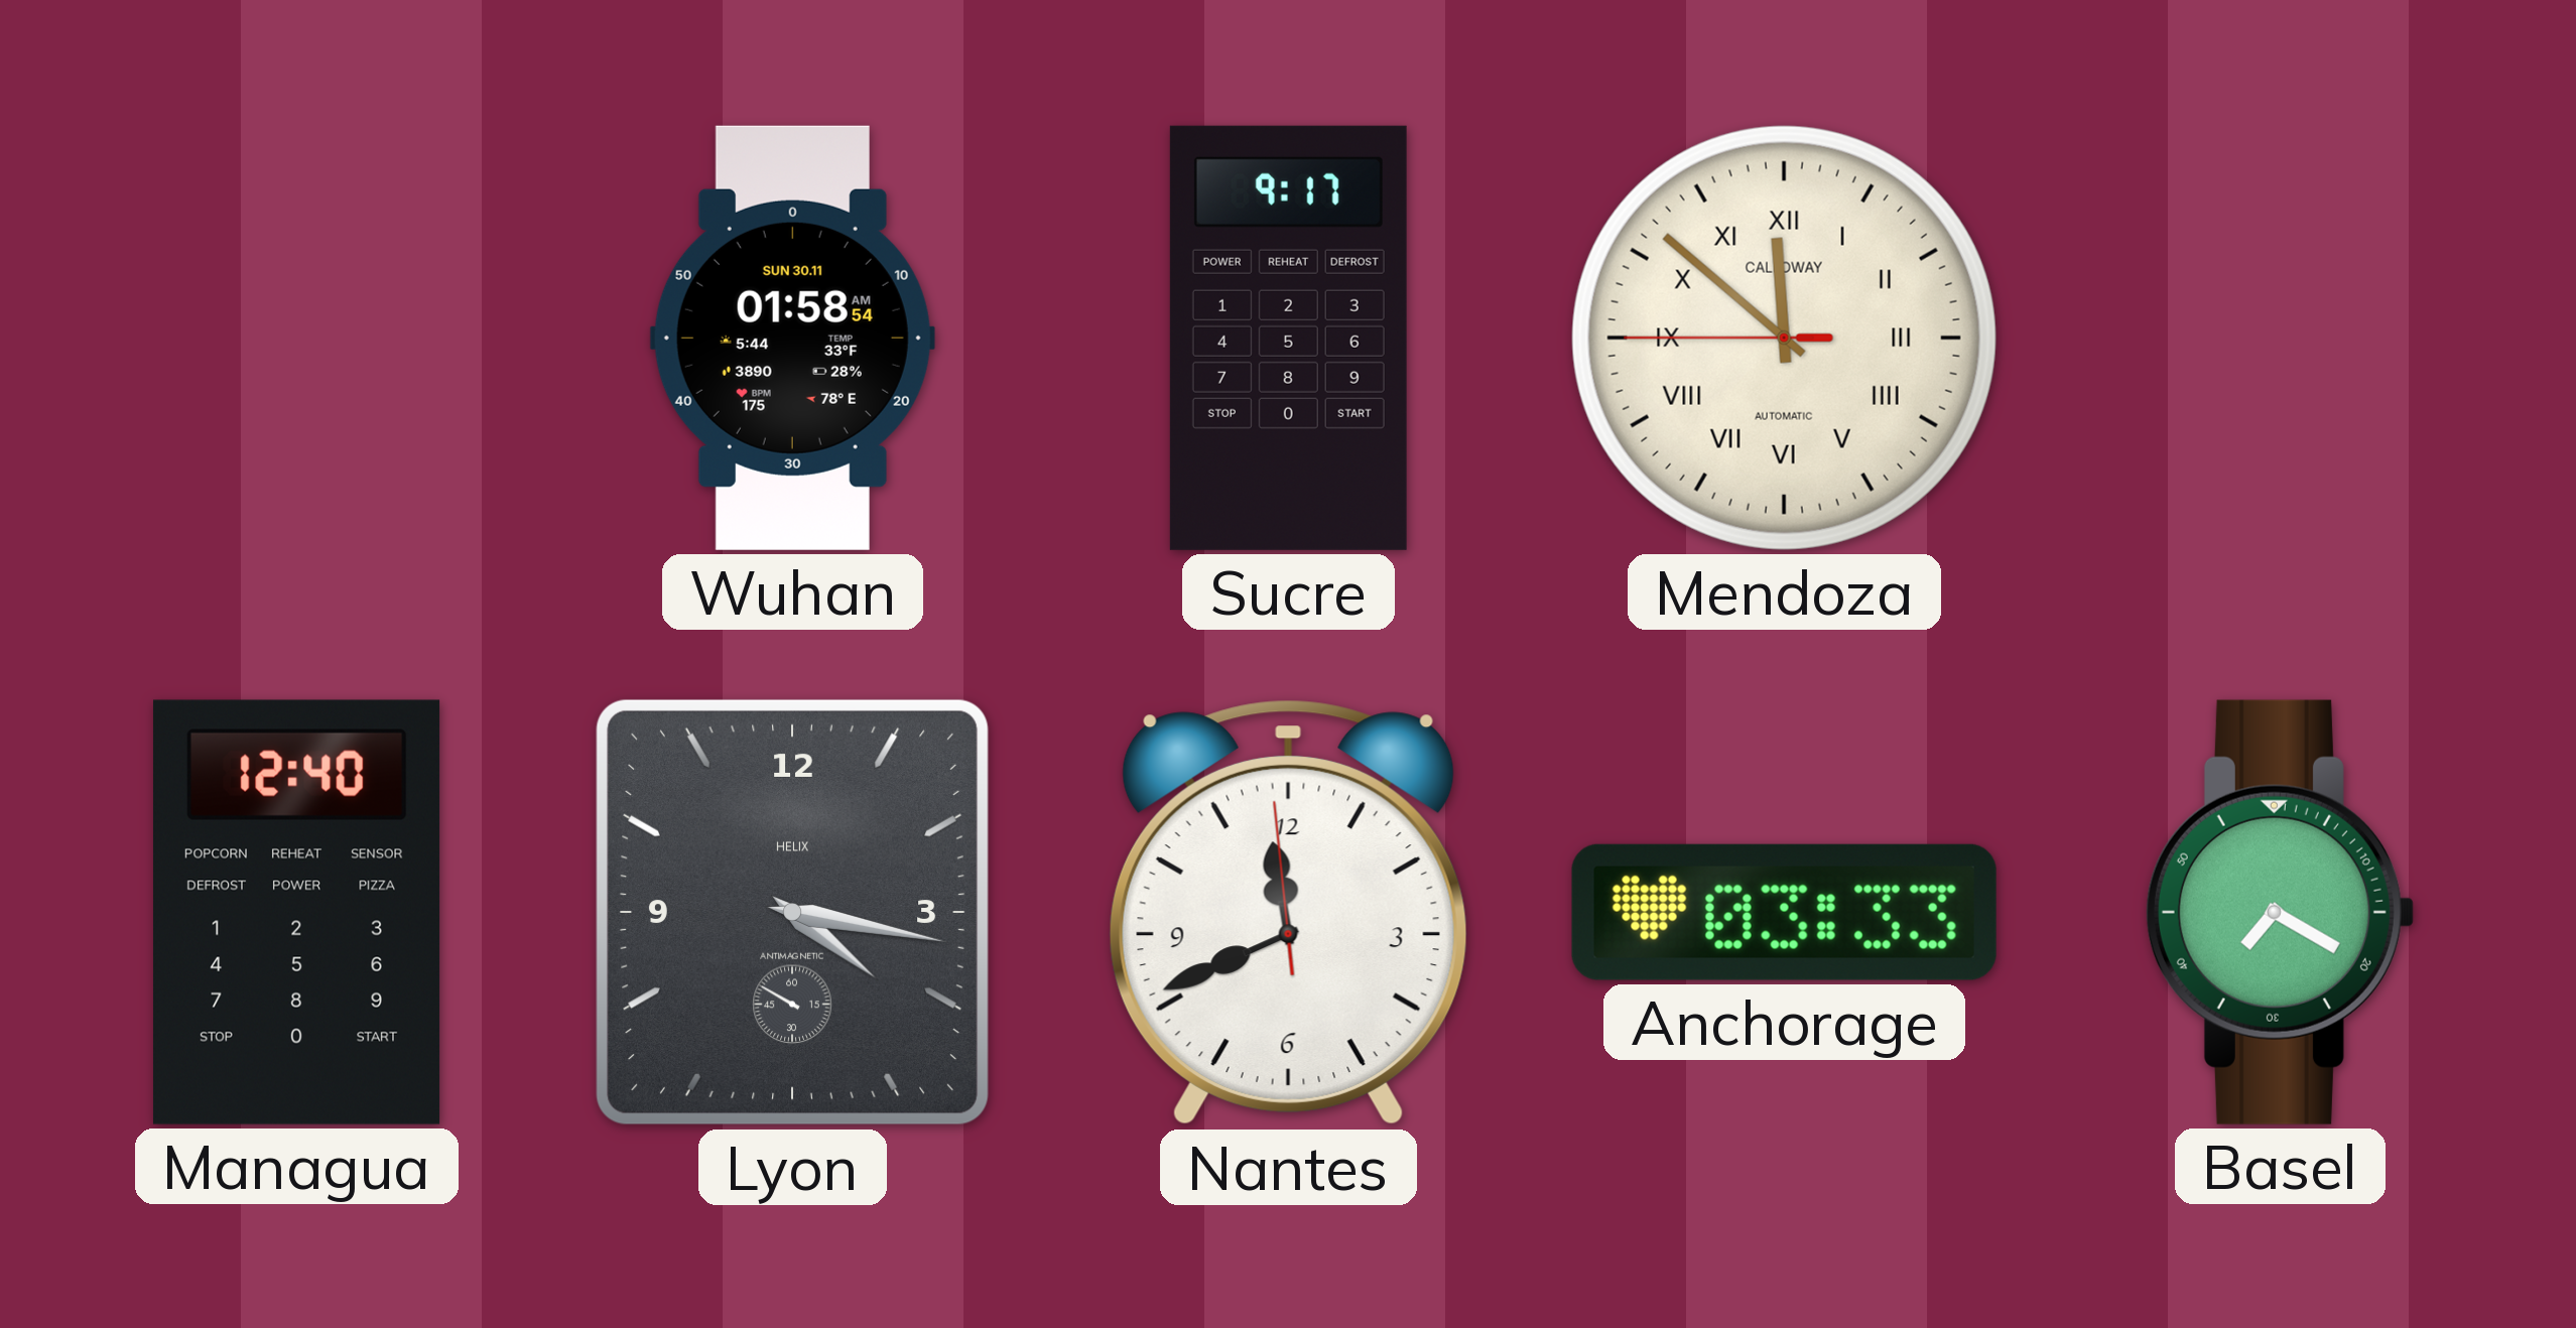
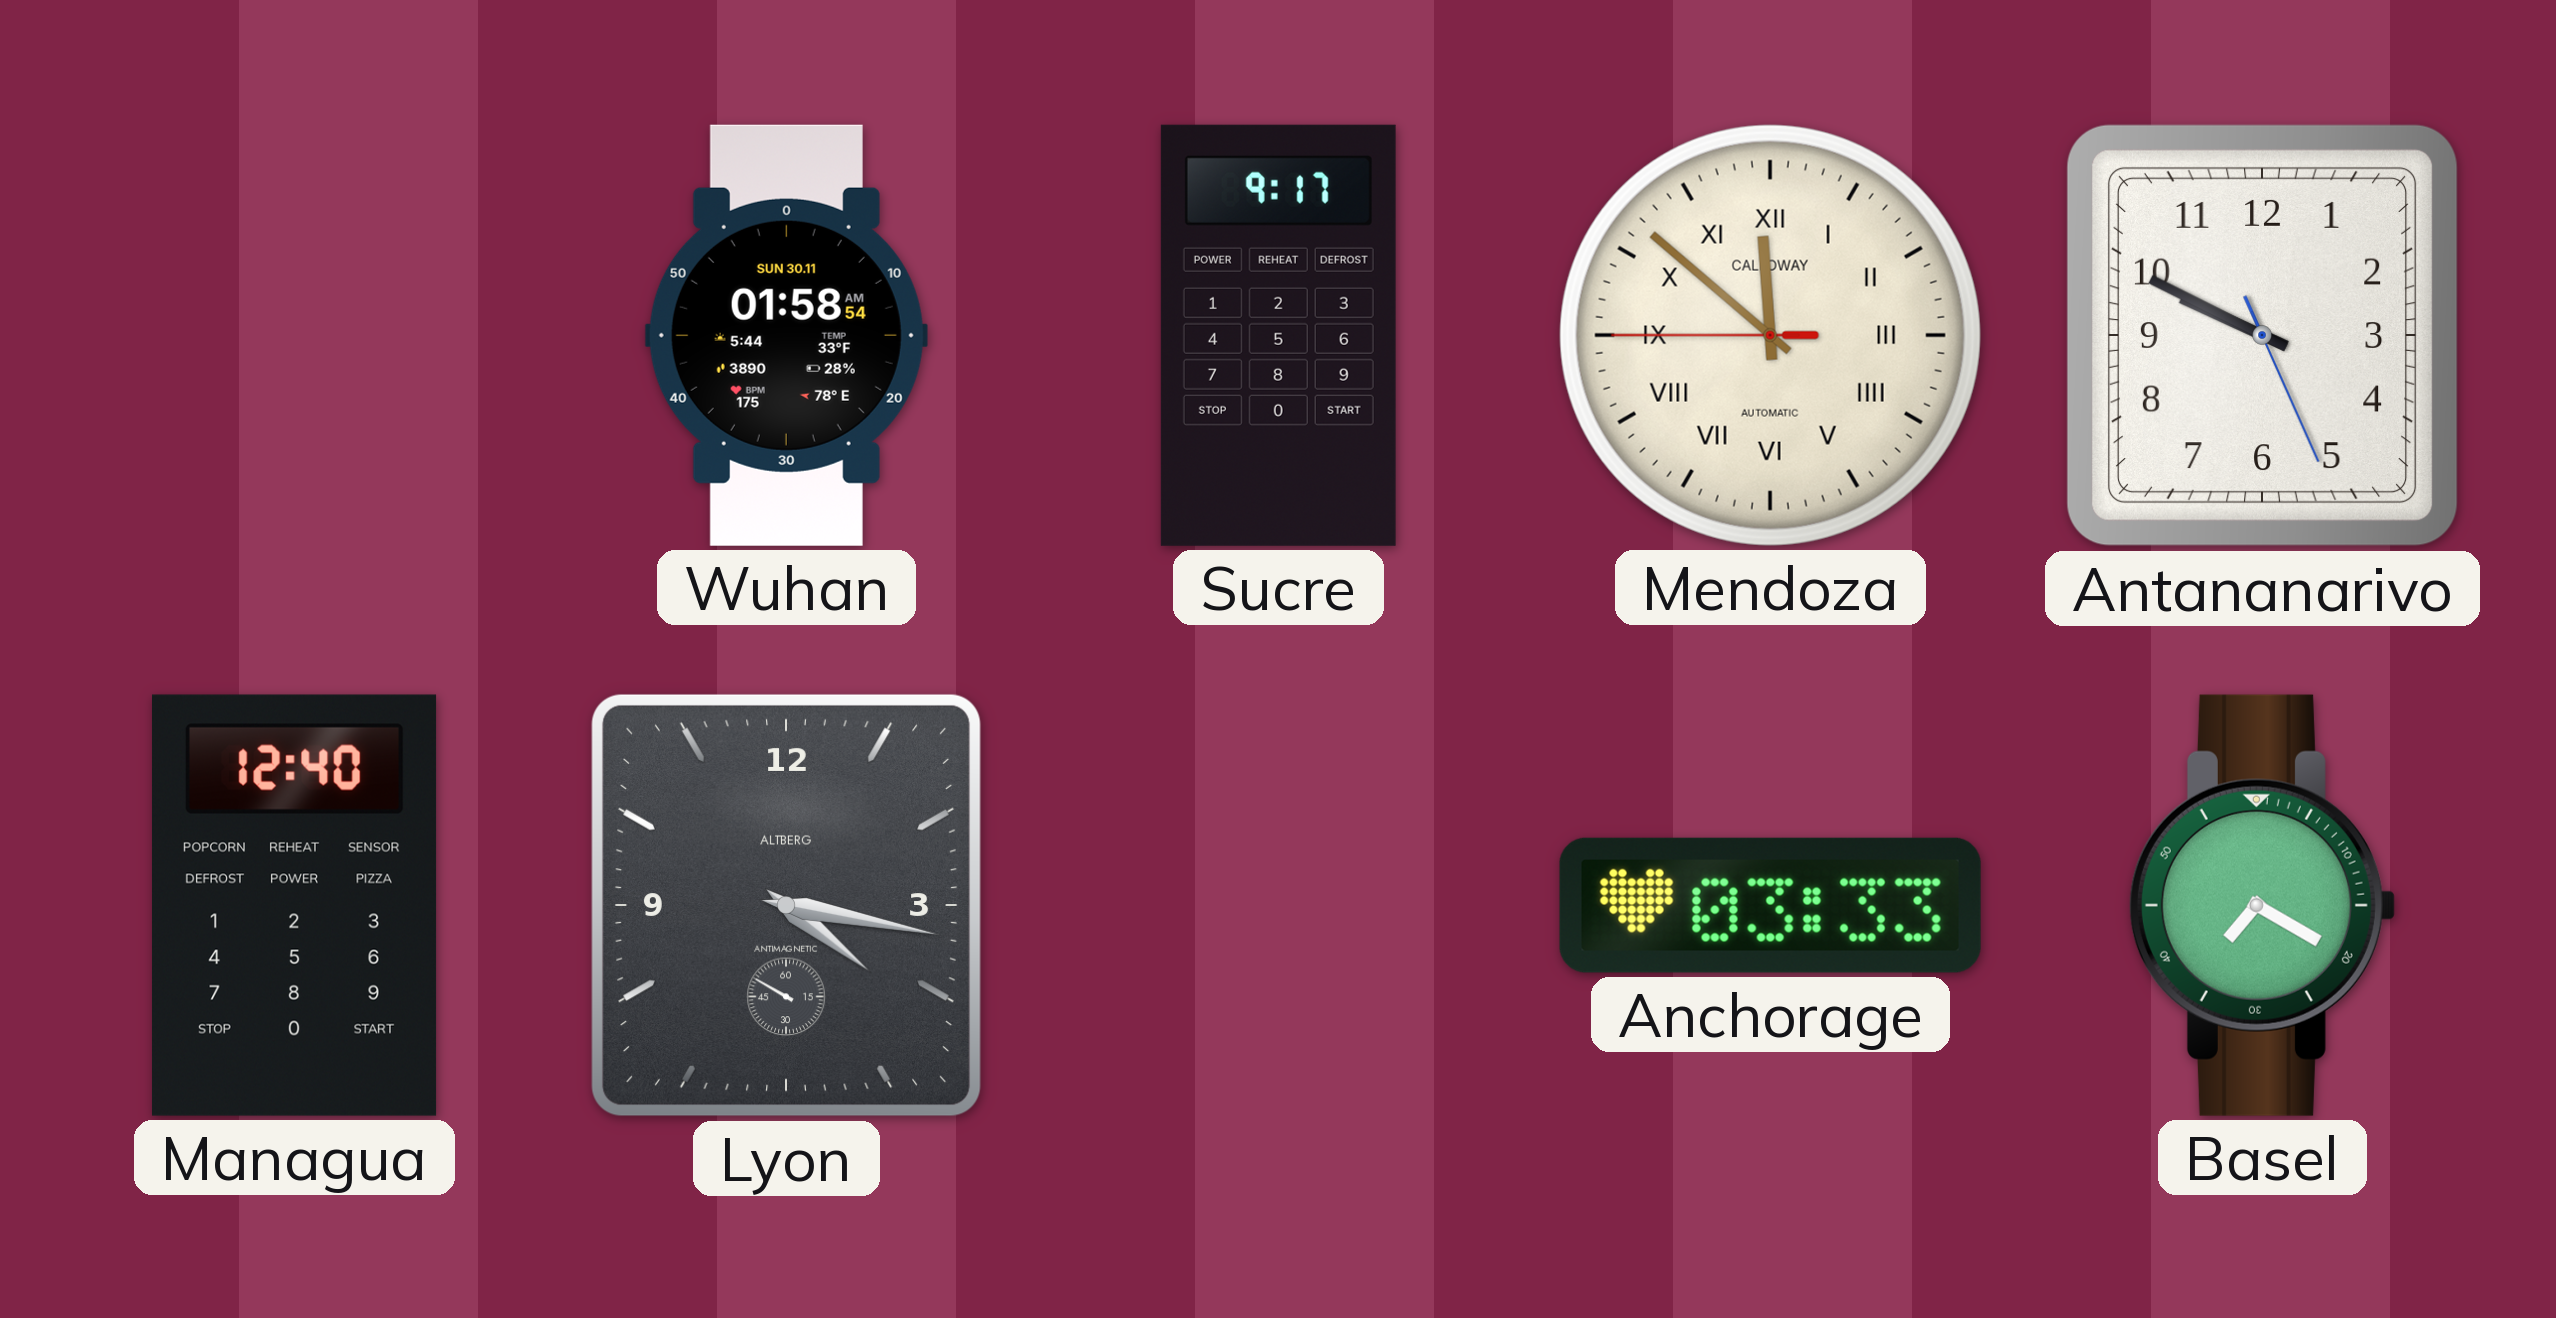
Antananarivo: none -> 9:49 (2262, 335)
Lyon brand: HELIX -> ALTBERG (786, 905)
Nantes: 11:40 -> none (1288, 913)
